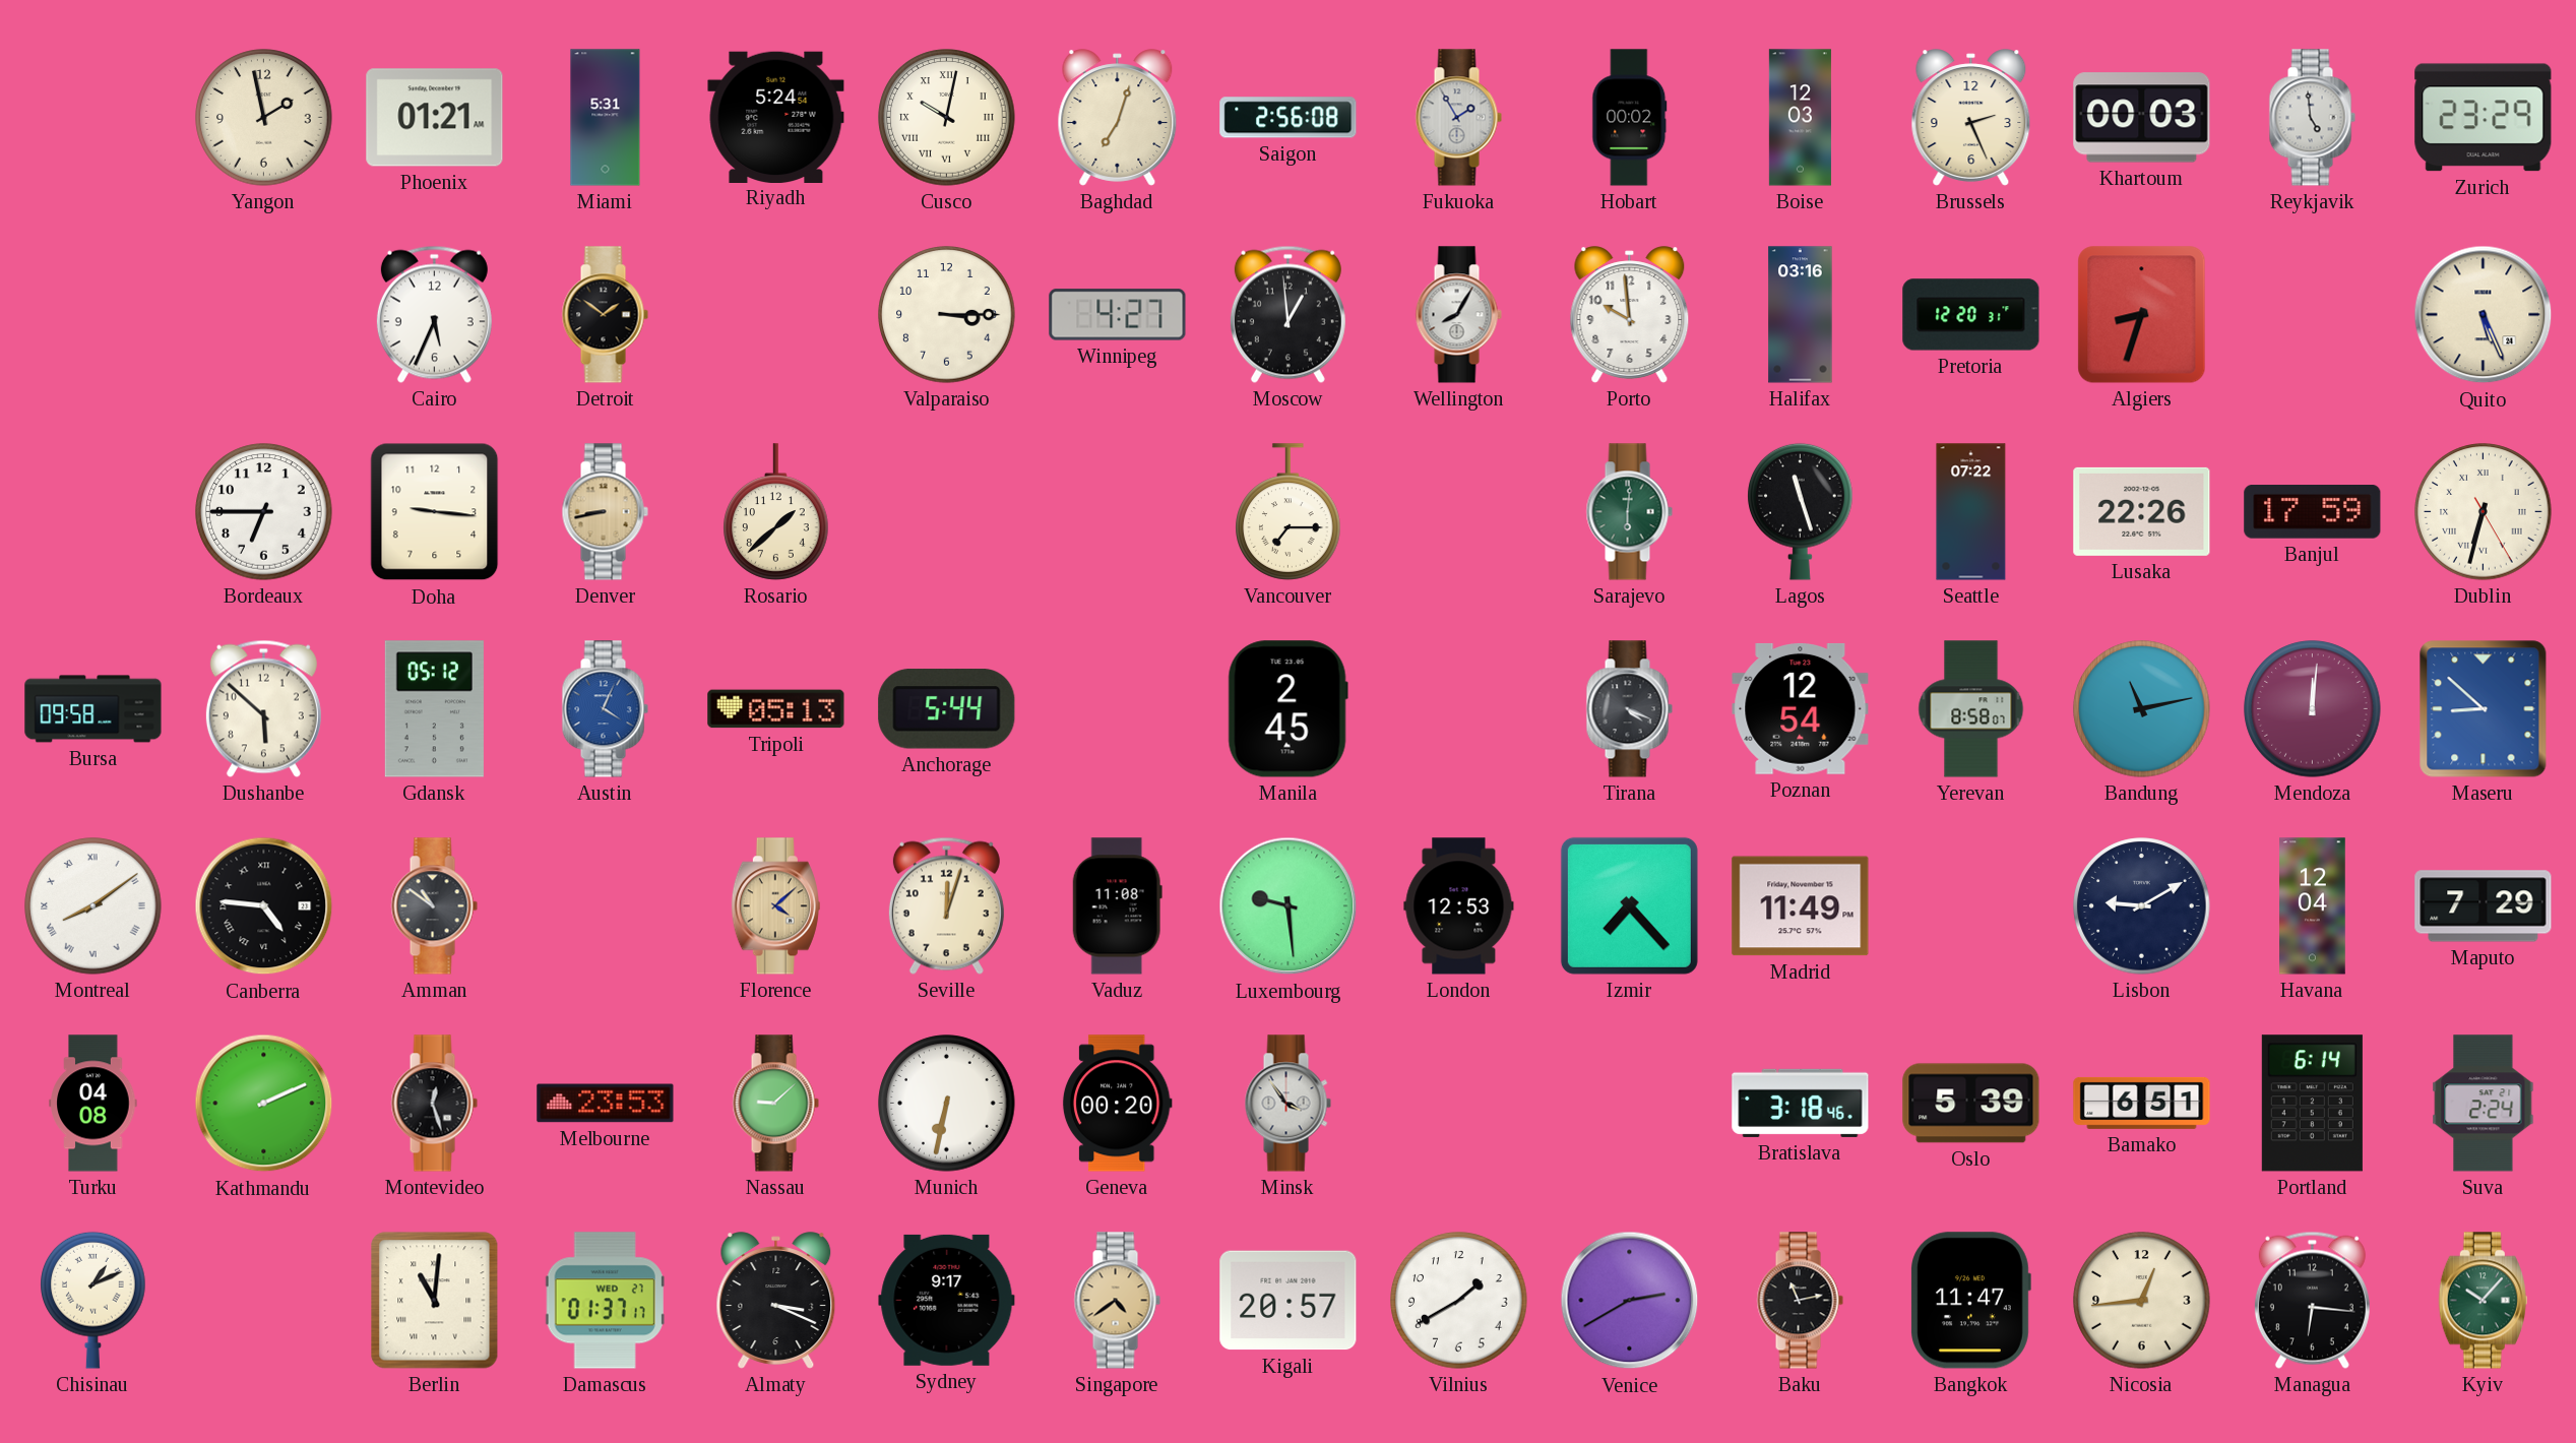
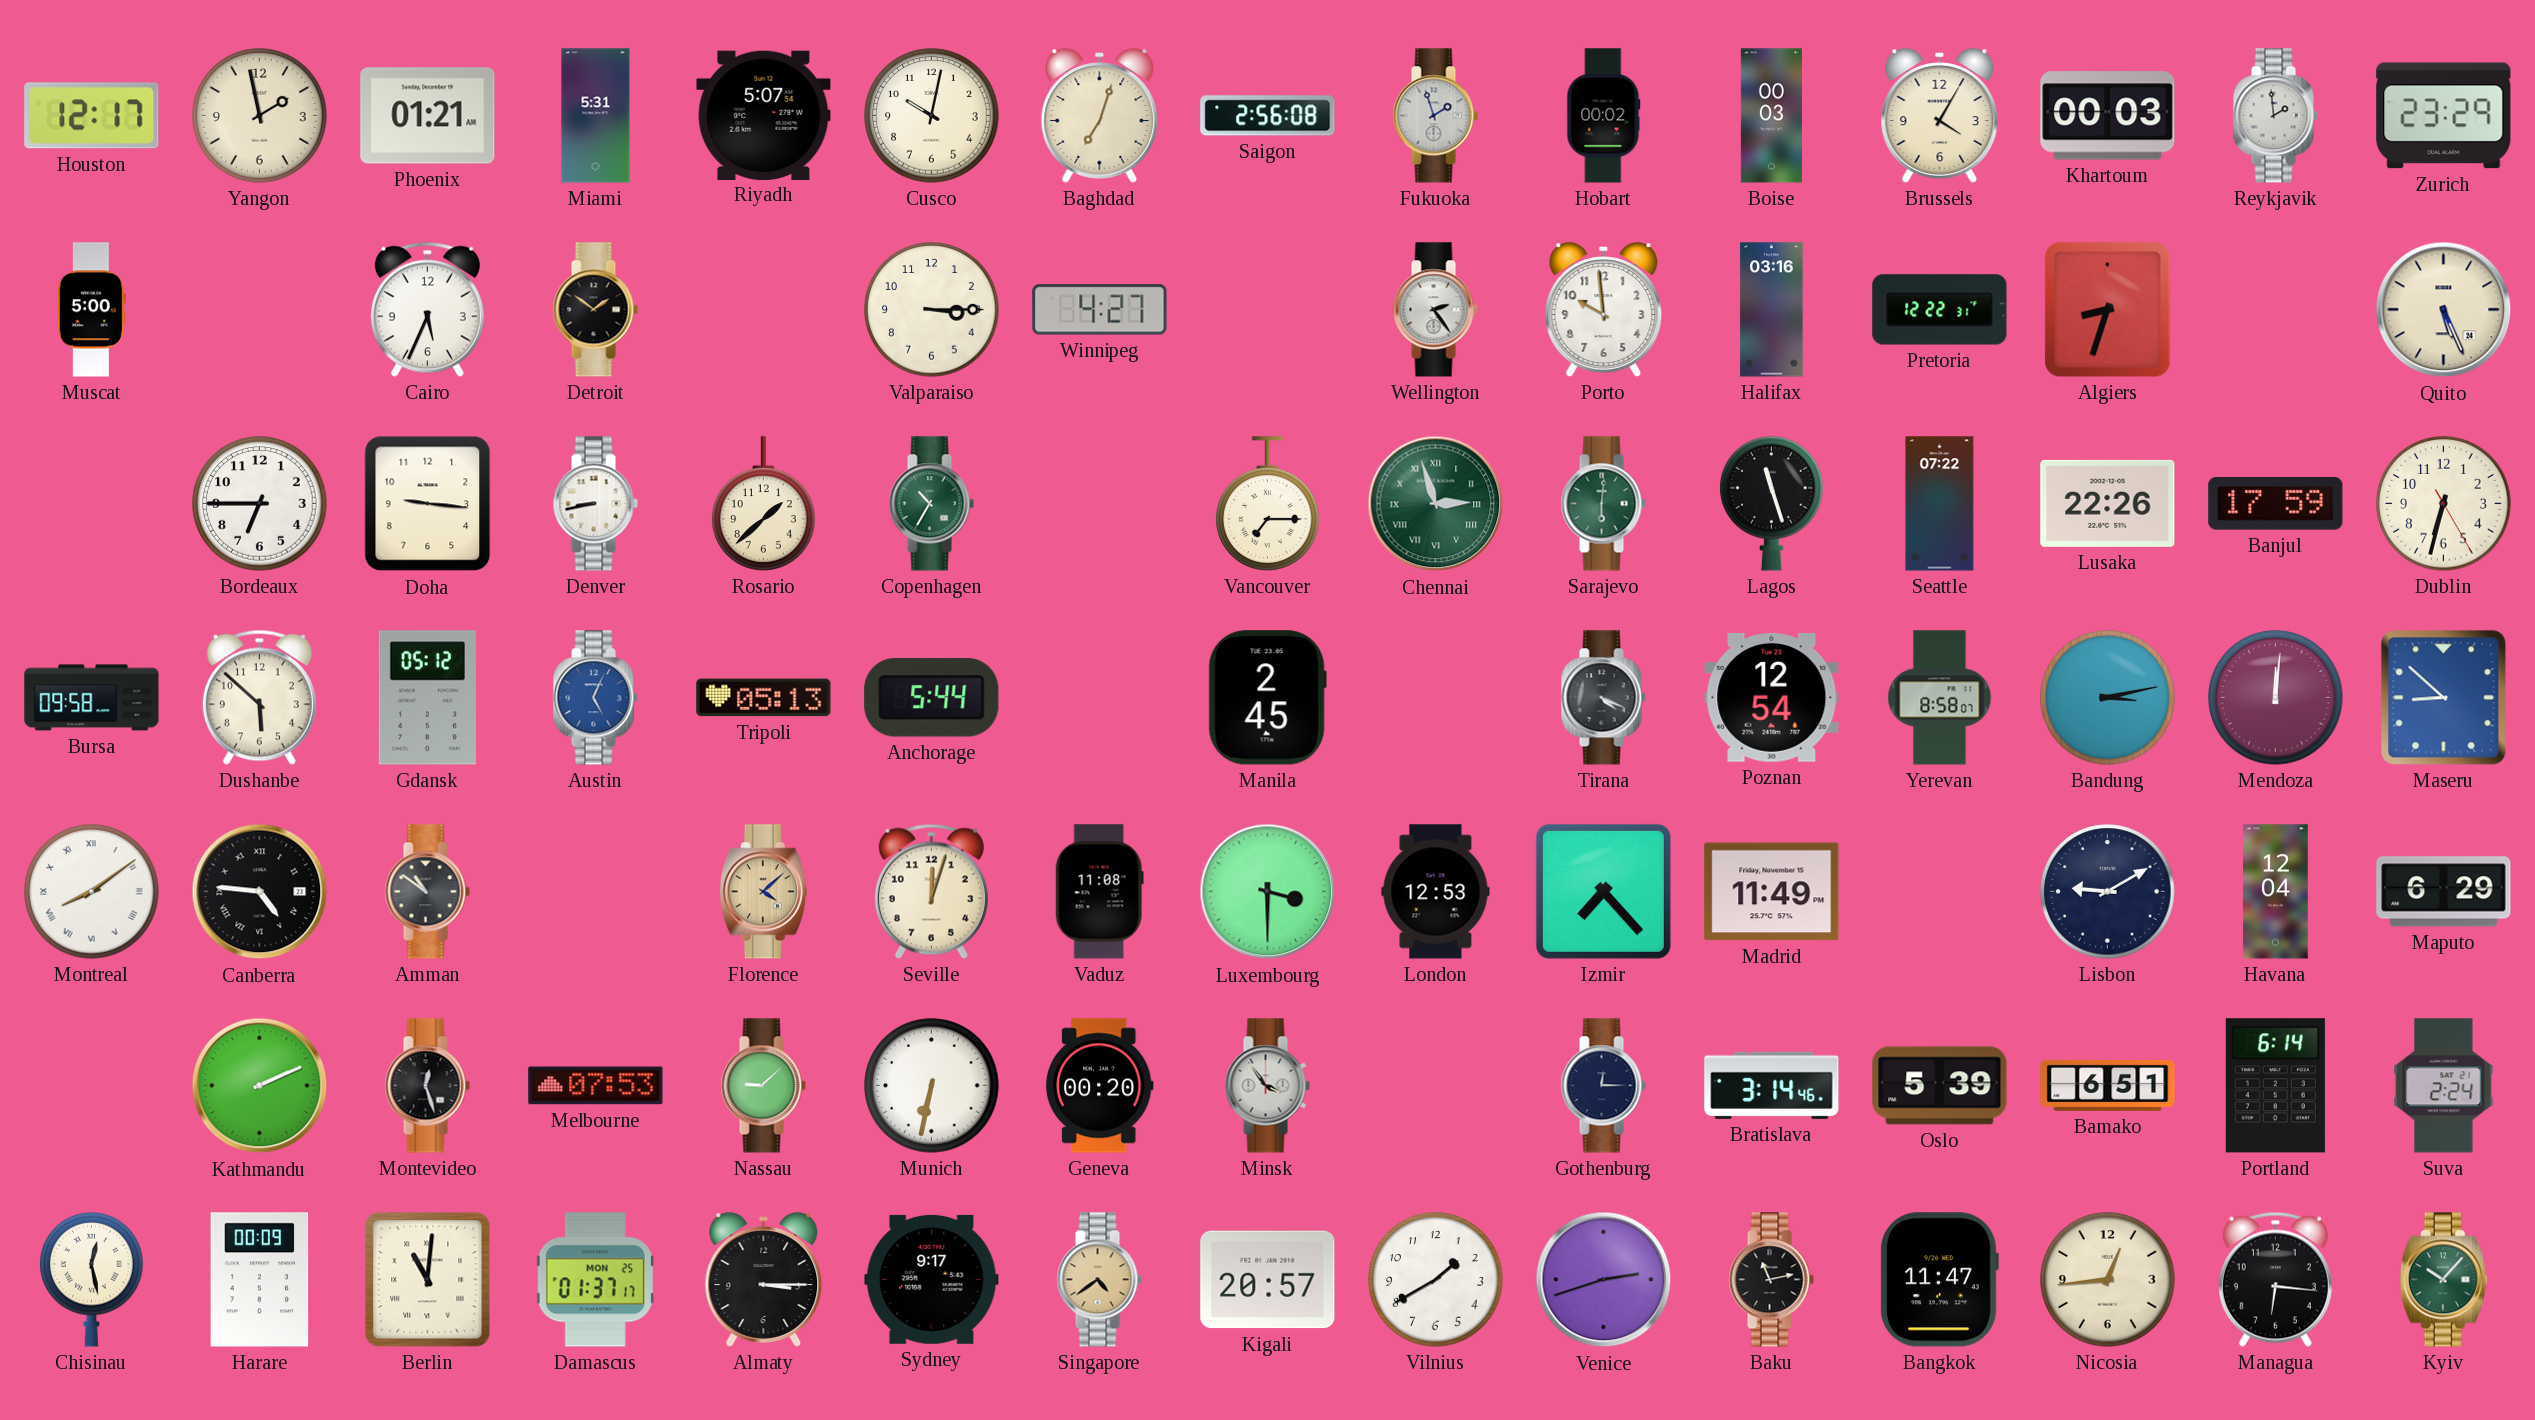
Houston: none -> 12:17 (92, 116)
Riyadh: 5:24 -> 5:07 (764, 115)
Cusco numerals: Roman -> Arabic (932, 116)
Fukuoka: 1:55 -> 1:57 (1435, 116)
Boise: 12:03 -> 00:03 (1771, 116)
Brussels: 2:26 -> 4:05 (1940, 116)
Reykjavik: 4:59 -> 1:59 (2275, 116)
Muscat: none -> 5:00 (91, 310)
Moscow: 12:59 -> none (1287, 314)
Wellington: 8:05 -> 2:24 (1435, 310)
Pretoria: 12:20 -> 12:22 (1940, 310)
Denver dial: champagne -> white (595, 504)
Copenhagen: none -> 10:35 (931, 504)
Chennai: none -> 2:57 (1436, 504)
Dublin numerals: Roman -> Arabic (2444, 504)
Austin: 4:04 -> 5:04 (595, 698)
Bandung: 11:13 -> 3:13 (2108, 698)
Luxembourg: 9:29 -> 3:30 (1268, 892)
Maputo: 7:29 -> 6:29 (2444, 892)
Turku: 04:08 -> none (93, 1104)
Melbourne: 23:53 -> 07:53 (596, 1086)
Gothenburg: none -> 12:15 (1603, 1086)
Bratislava: 3:18 -> 3:14 (1772, 1085)
Chisinau: 1:11 -> 12:28 (92, 1279)
Harare: none -> 00:09 (260, 1280)
Damascus date: WED 27 -> MON 25 (595, 1280)
Almaty: 3:19 -> 3:15 (764, 1280)
Venice: 2:40 -> 2:42 (1604, 1280)
